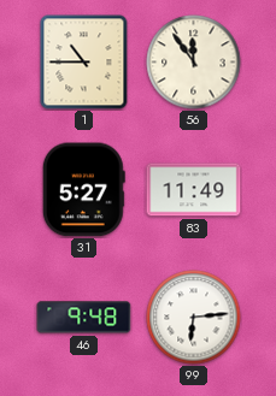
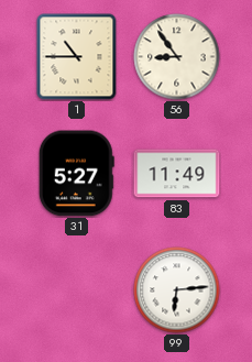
56: 11:54 -> 8:54 (177, 57)
46: 9:48 -> none (84, 318)
